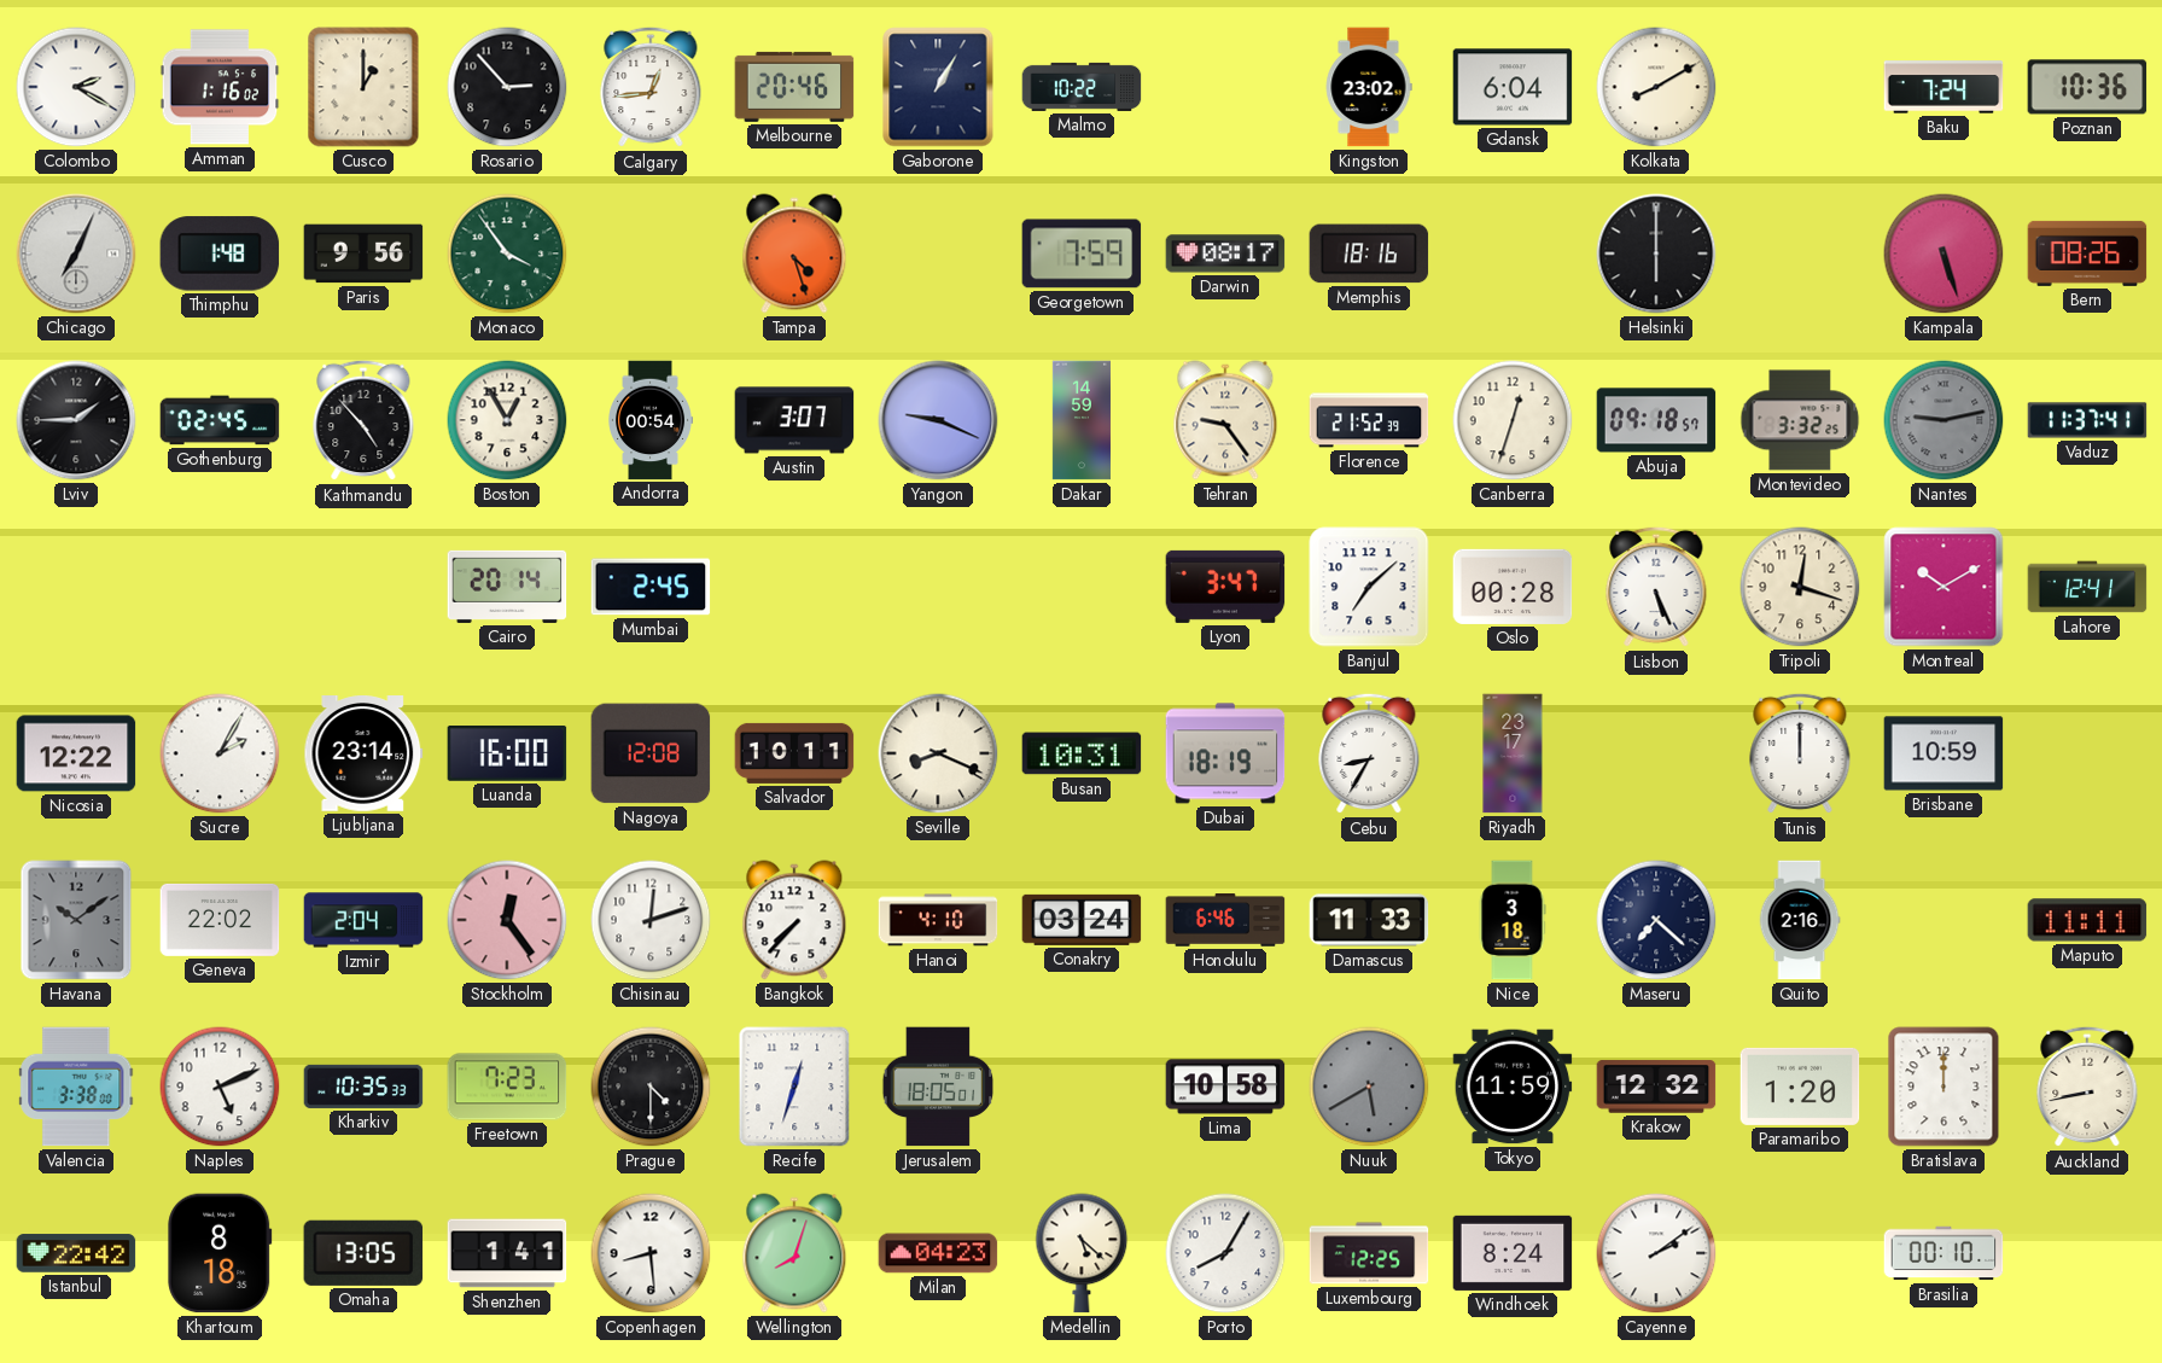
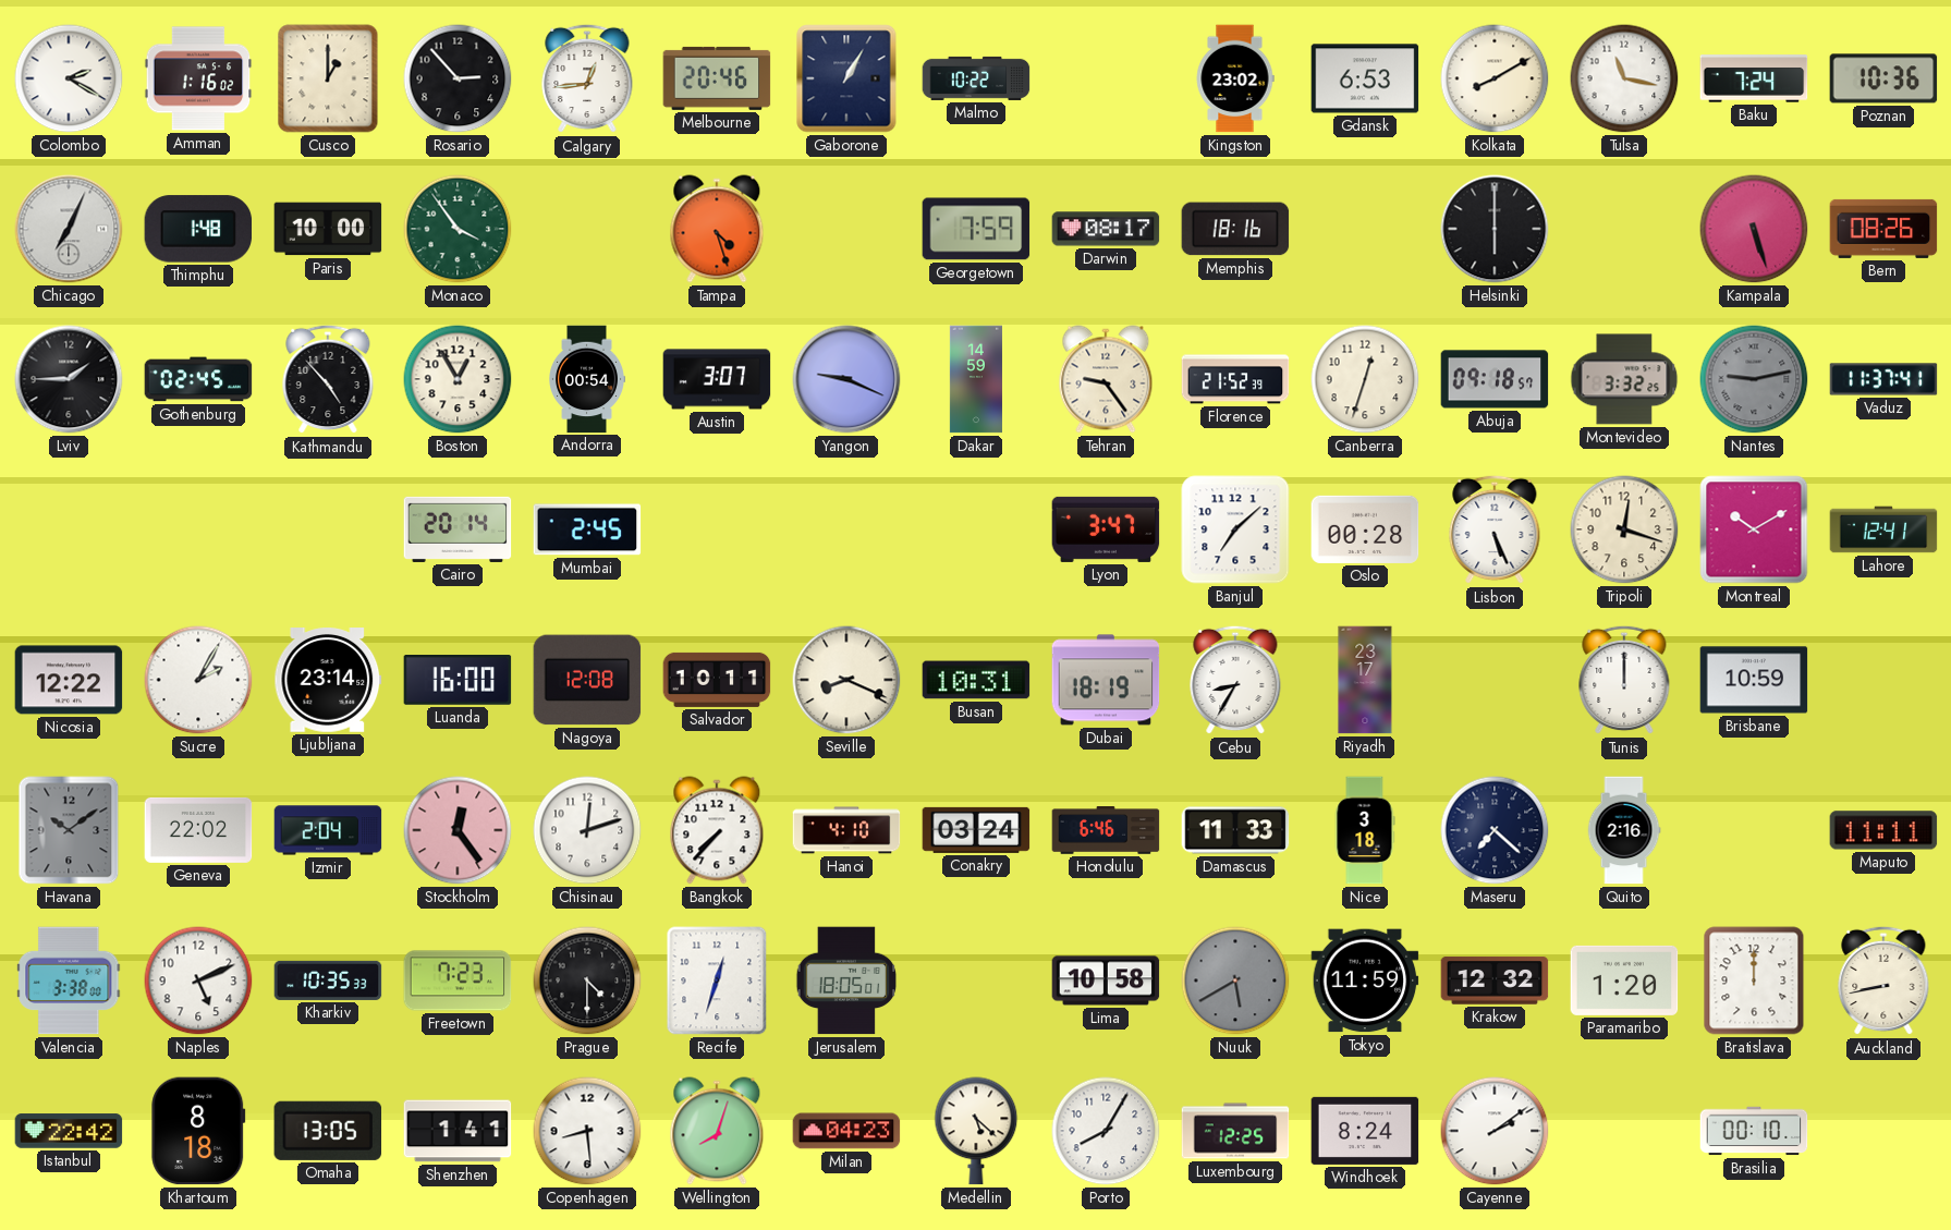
Gdansk: 6:04 -> 6:53 (1365, 78)
Tulsa: none -> 11:17 (1624, 78)
Paris: 9:56 -> 10:00 (328, 229)
